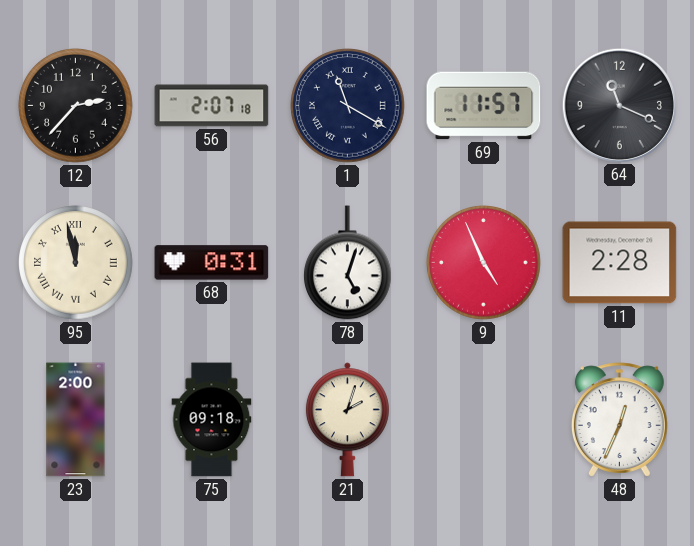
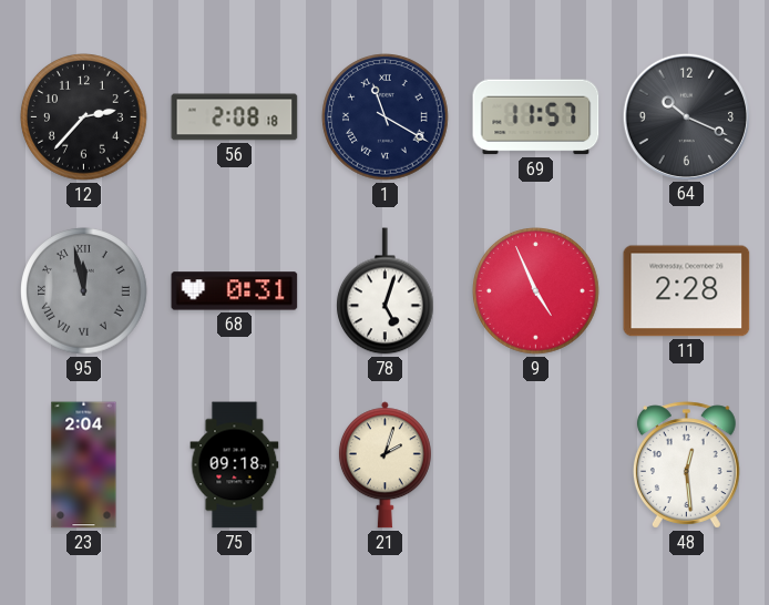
56: 2:07 -> 2:08 (235, 117)
64: 11:19 -> 10:19 (686, 116)
95 dial: cream -> grey (84, 291)
23: 2:00 -> 2:04 (84, 465)
48: 12:34 -> 12:29 (686, 465)
